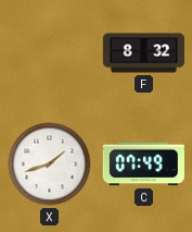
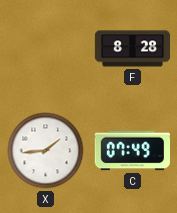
F: 8:32 -> 8:28 (133, 49)
X: 1:42 -> 1:44 (46, 151)
